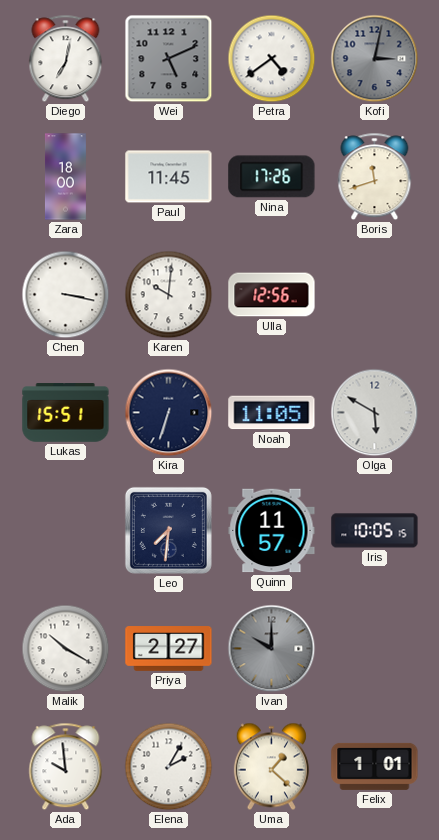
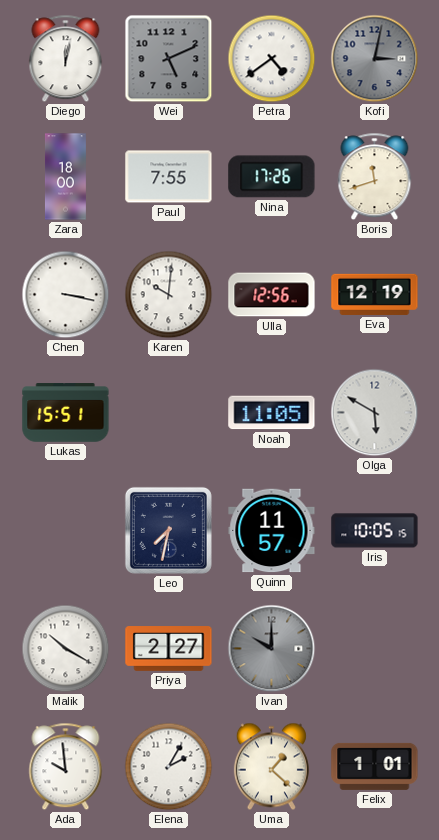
Diego: 7:02 -> 12:02 (66, 59)
Paul: 11:45 -> 7:55 (169, 177)
Eva: none -> 12:19 (375, 294)
Kira: 6:33 -> none (169, 413)
Leo: 7:31 -> 7:32 (168, 530)
